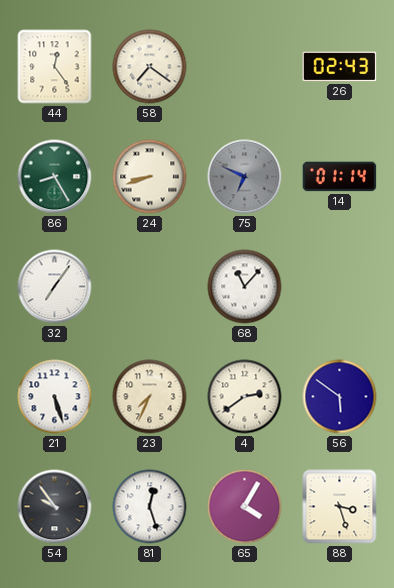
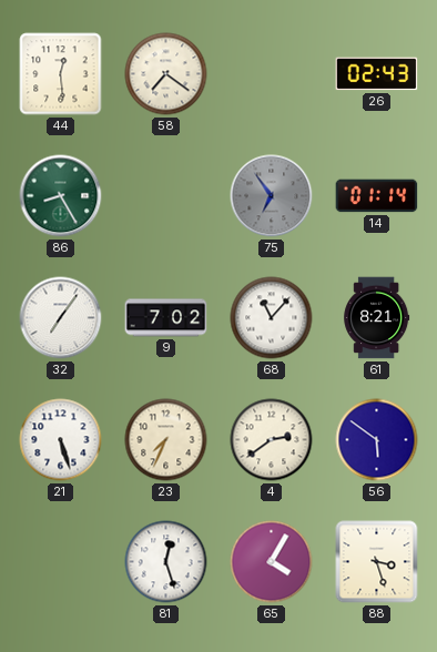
44: 12:24 -> 12:29 (61, 74)
24: 8:42 -> none (150, 177)
75: 6:49 -> 6:54 (272, 196)
9: none -> 7:02 (166, 318)
61: none -> 8:21 (377, 318)
54: 9:54 -> none (55, 507)
